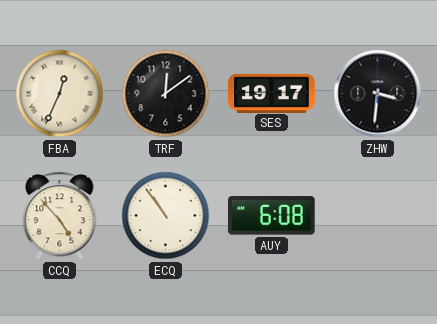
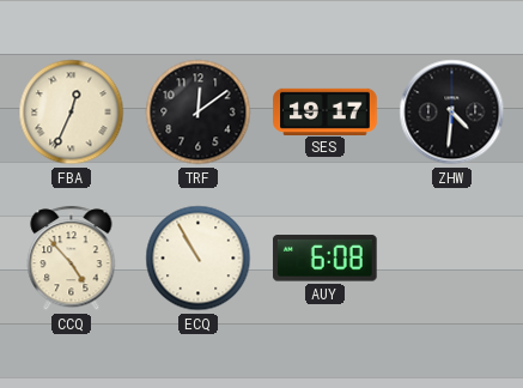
ZHW: 3:31 -> 4:31 (452, 113)
ECQ: 10:54 -> 10:55 (199, 259)
